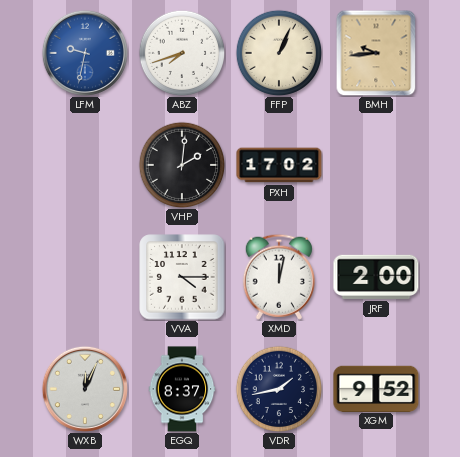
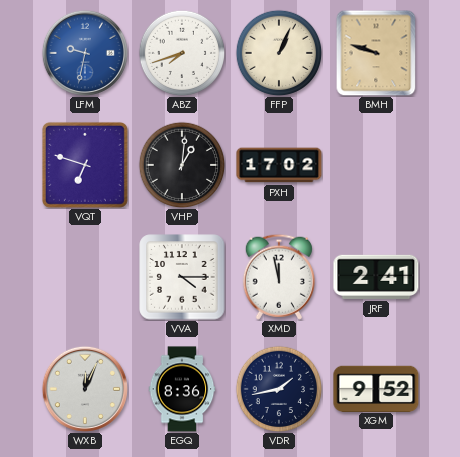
BMH: 9:44 -> 9:48 (376, 53)
VQT: none -> 6:48 (85, 165)
VHP: 2:01 -> 1:01 (182, 165)
XMD: 12:02 -> 11:58 (279, 277)
JRF: 2:00 -> 2:41 (376, 277)
EGQ: 8:37 -> 8:36 (182, 389)
